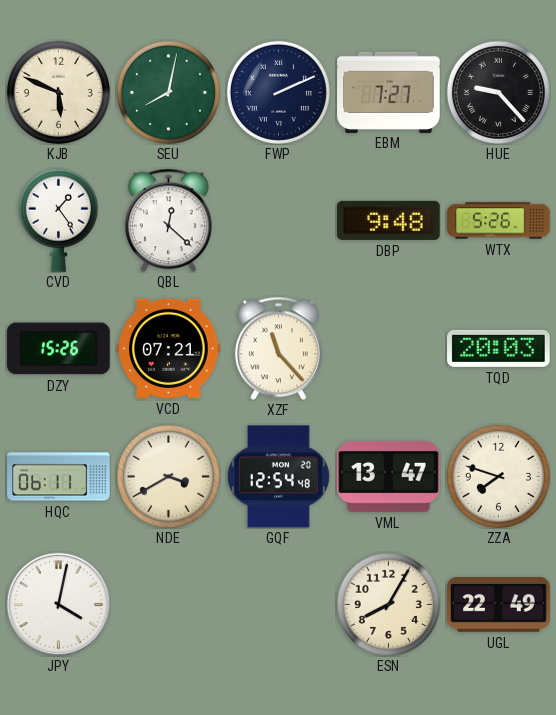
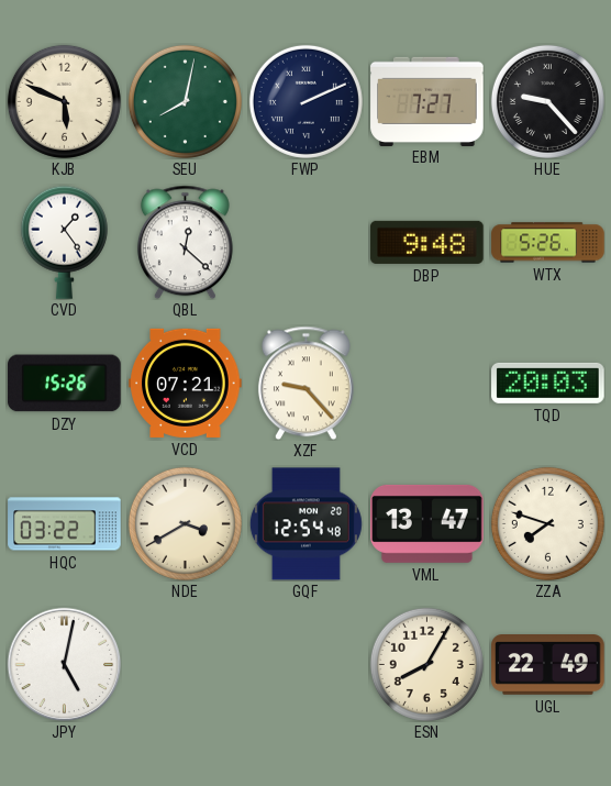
XZF: 11:23 -> 9:23 (305, 383)
HQC: 06:11 -> 03:22 (65, 524)
JPY: 4:02 -> 5:02 (64, 664)
